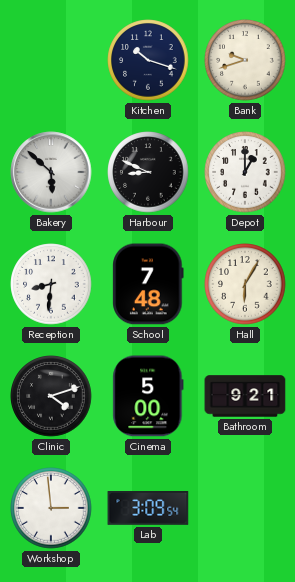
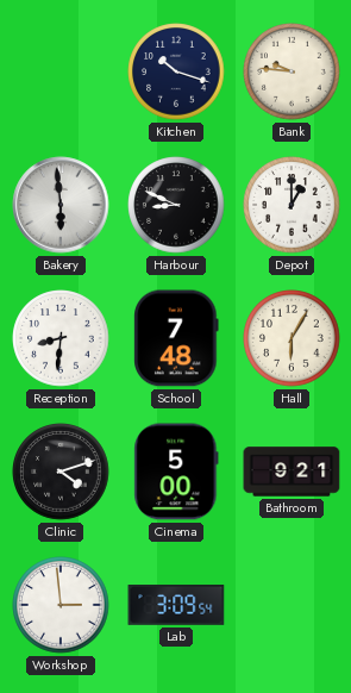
Bank: 9:42 -> 9:46 (292, 71)
Bakery: 5:52 -> 5:59 (61, 205)
